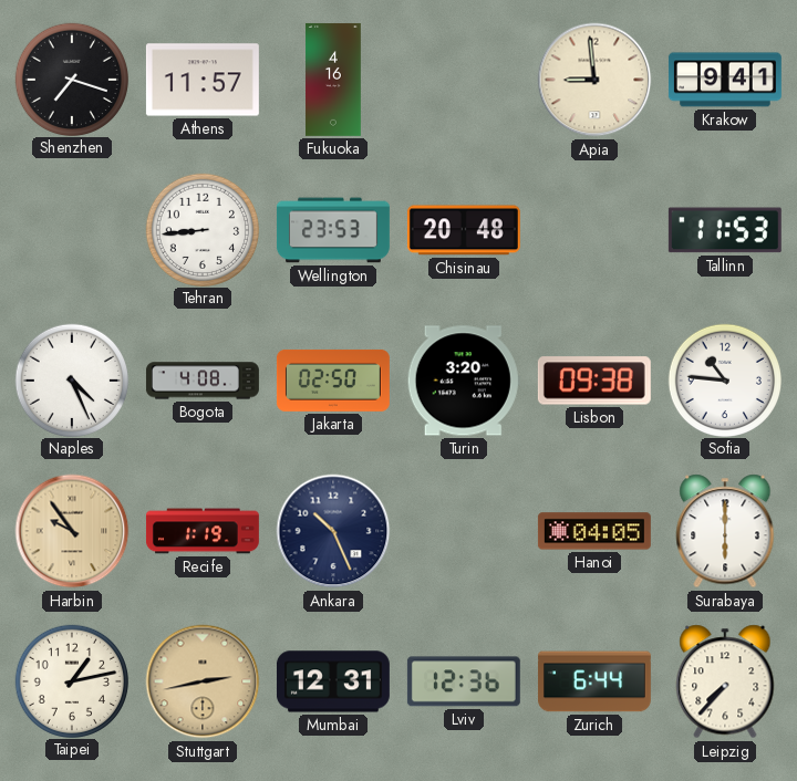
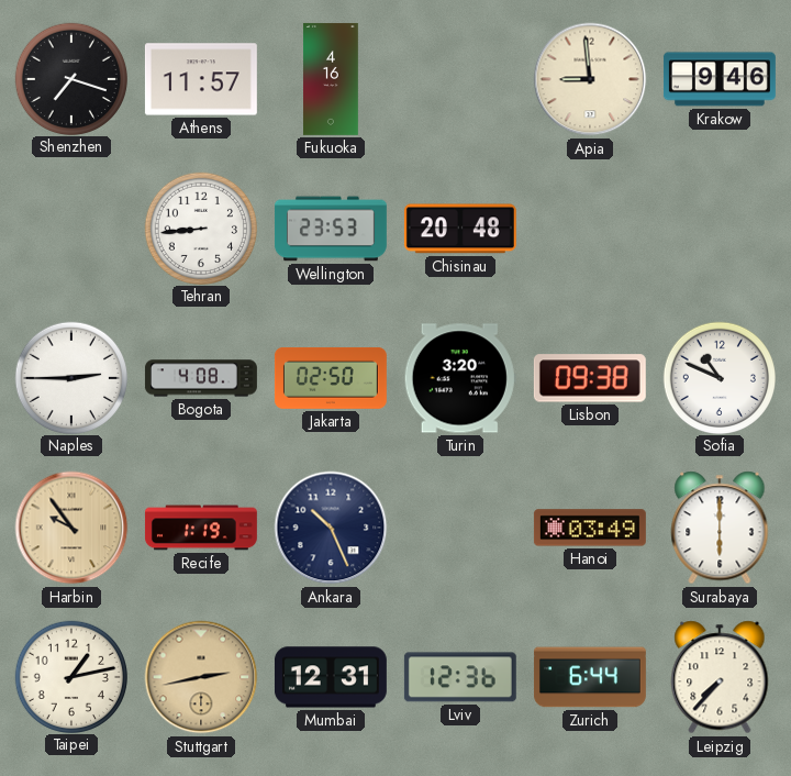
Krakow: 9:41 -> 9:46 (720, 79)
Tallinn: 11:53 -> none (725, 230)
Naples: 4:26 -> 2:45 (70, 377)
Sofia: 10:46 -> 10:49 (718, 377)
Hanoi: 04:05 -> 03:49 (590, 528)
